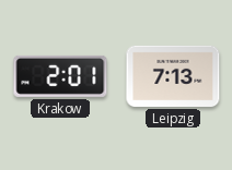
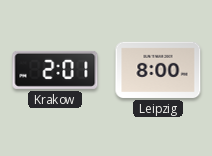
Leipzig: 7:13 -> 8:00 (158, 70)
